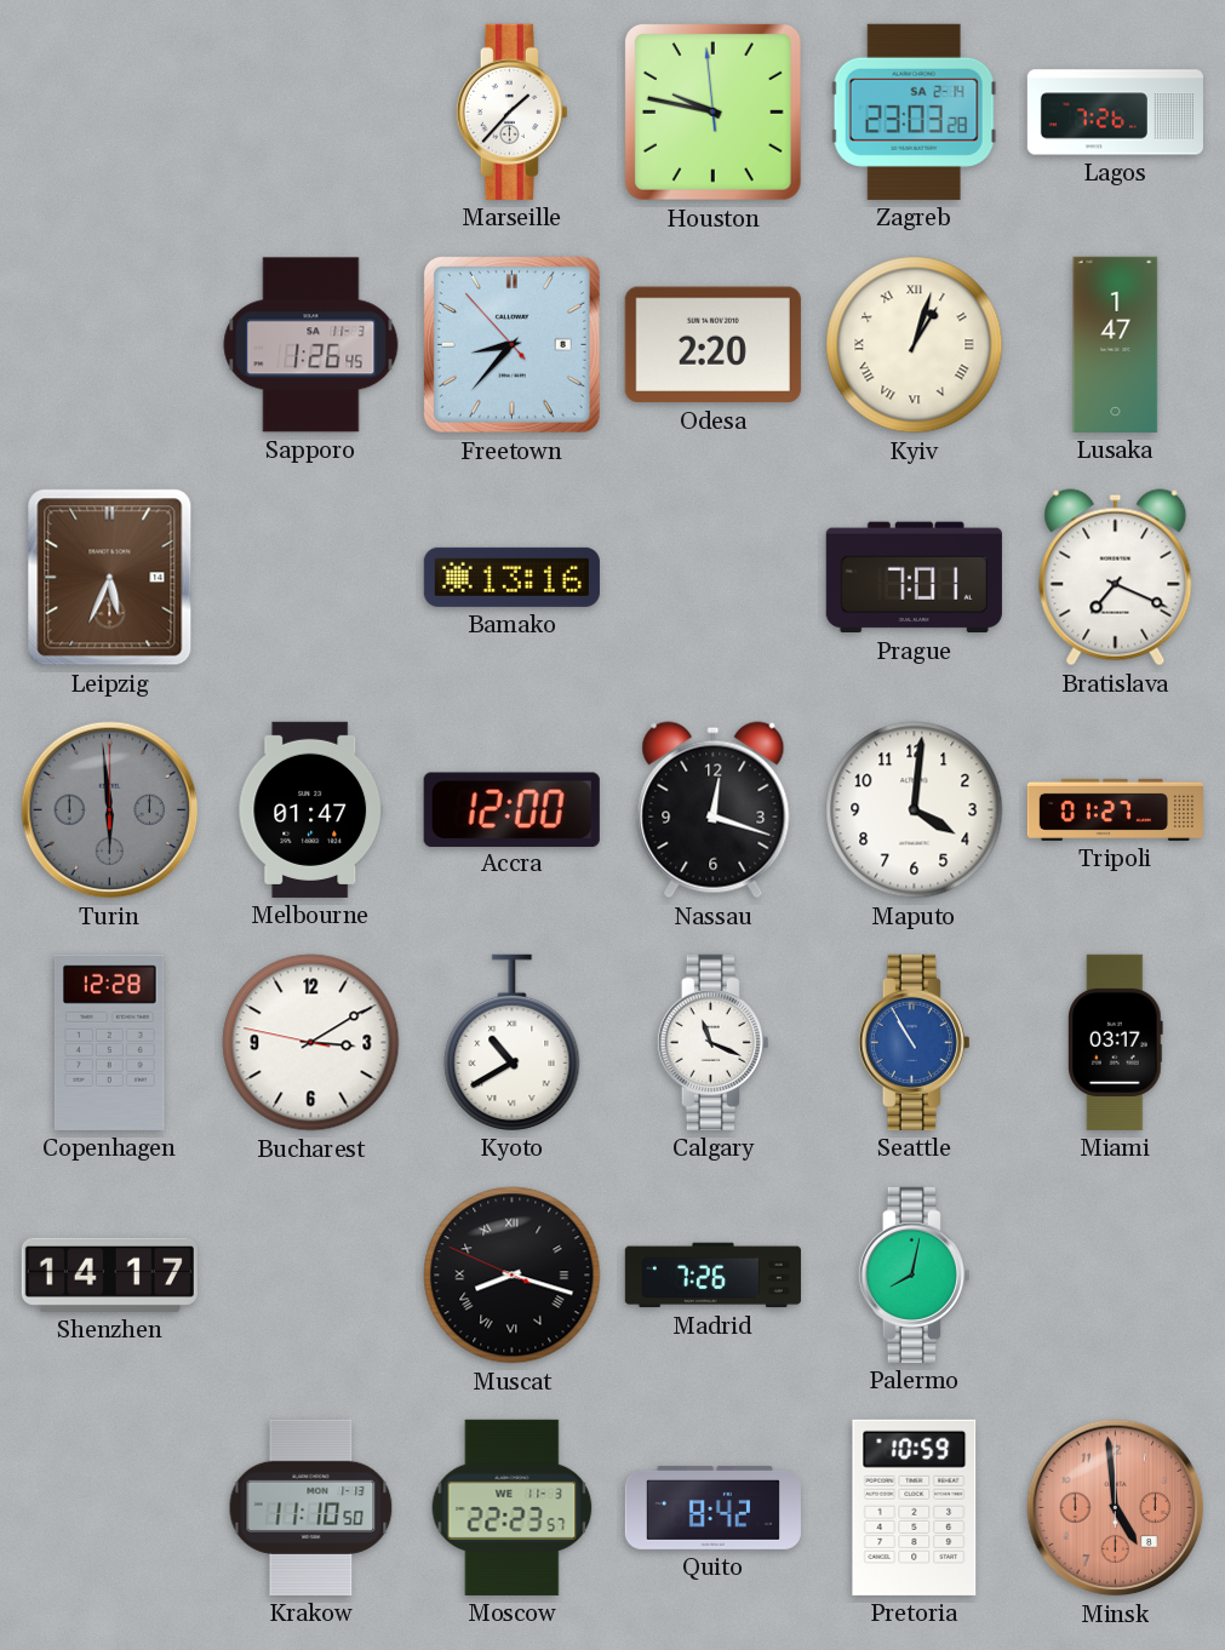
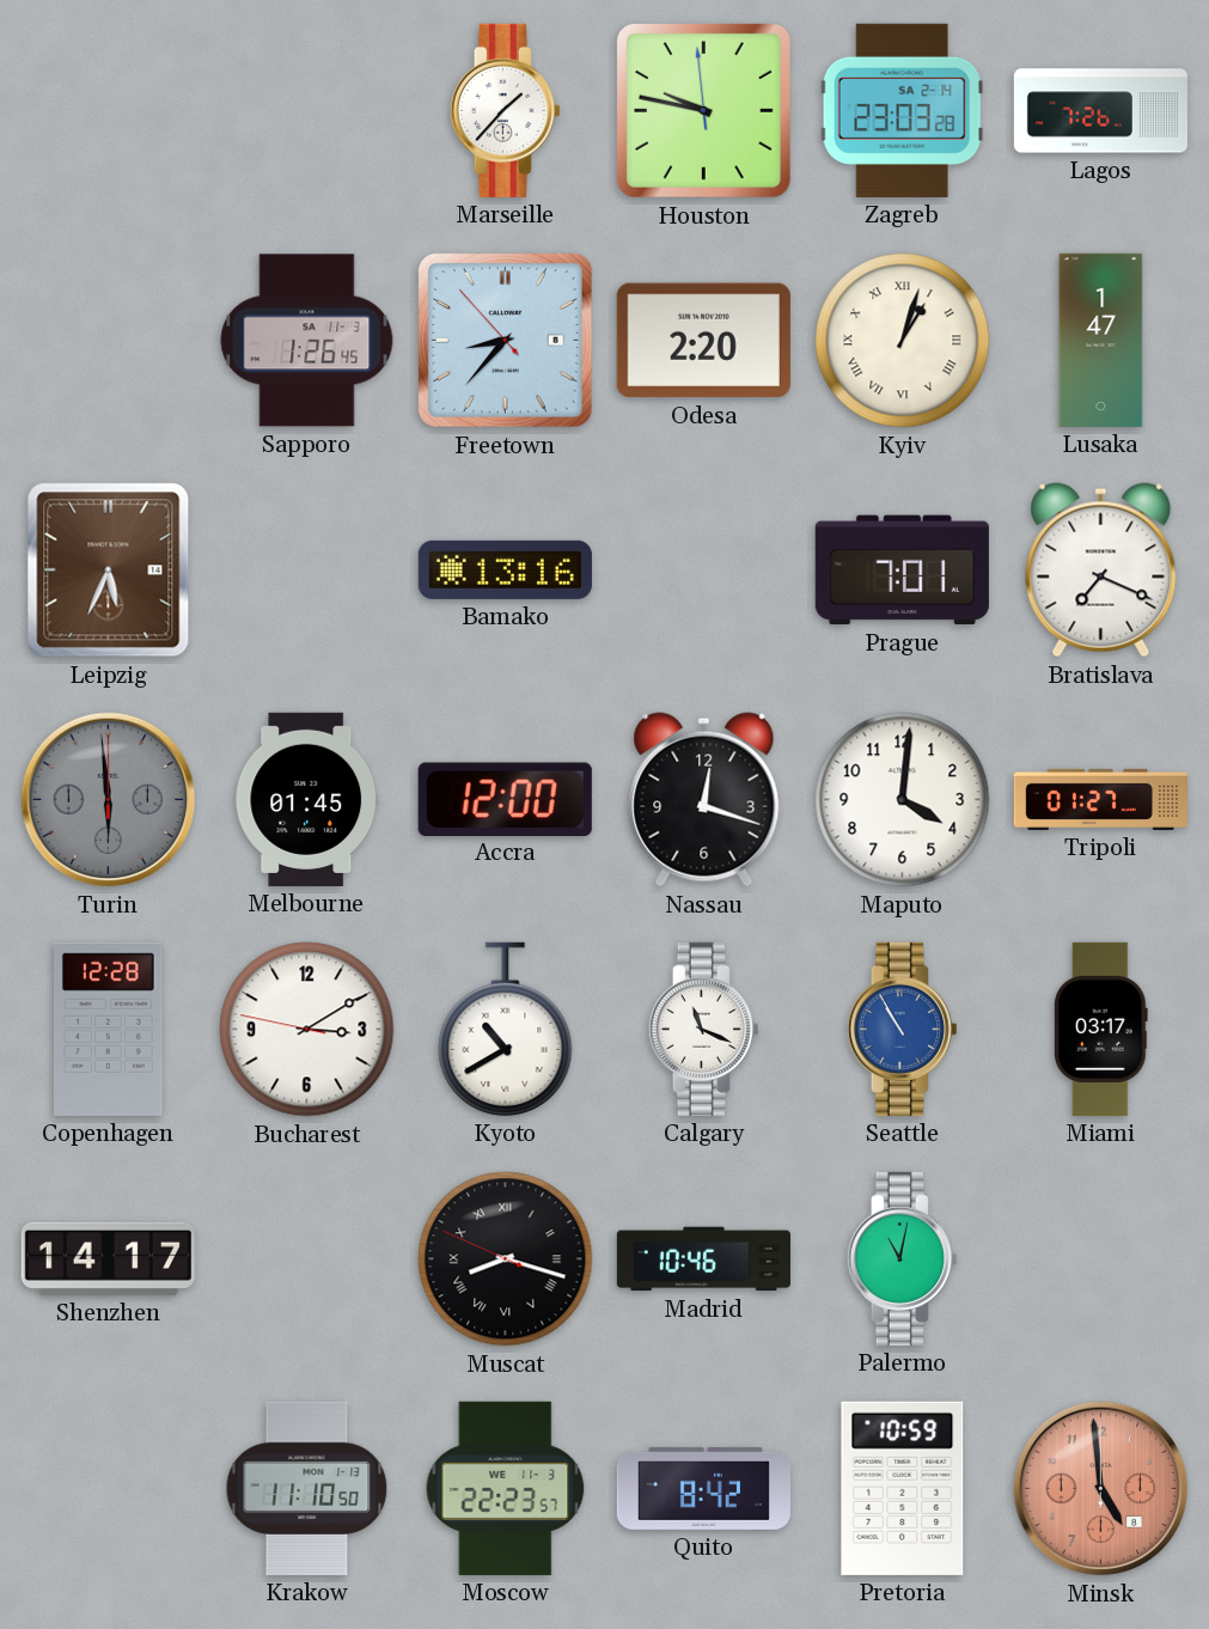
Melbourne: 01:47 -> 01:45 (307, 799)
Madrid: 7:26 -> 10:46 (703, 1259)
Palermo: 8:02 -> 11:02 (902, 1258)
